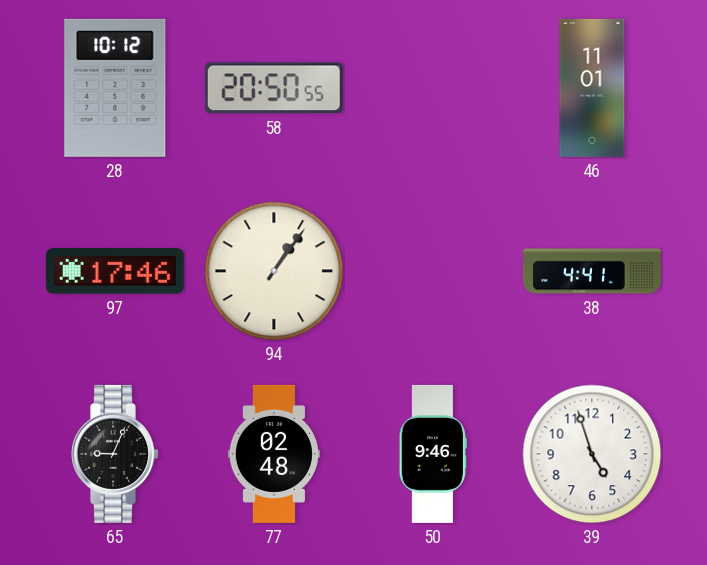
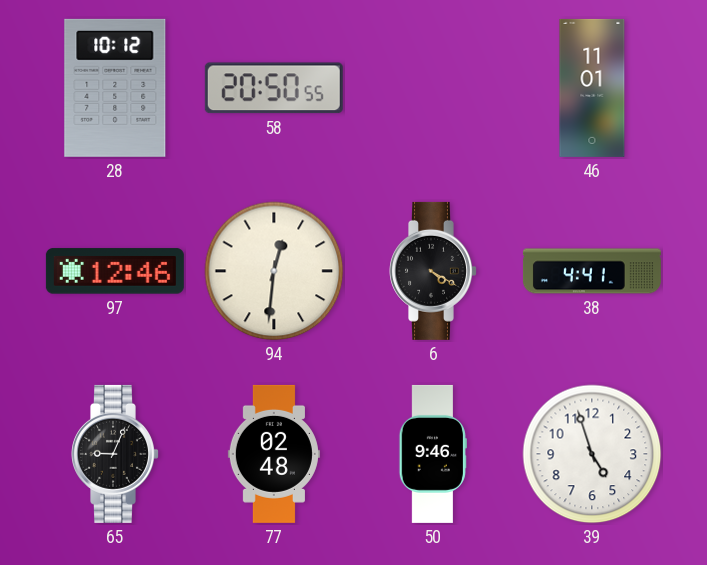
97: 17:46 -> 12:46 (115, 271)
94: 1:06 -> 12:31 (274, 271)
6: none -> 4:20 (434, 271)
